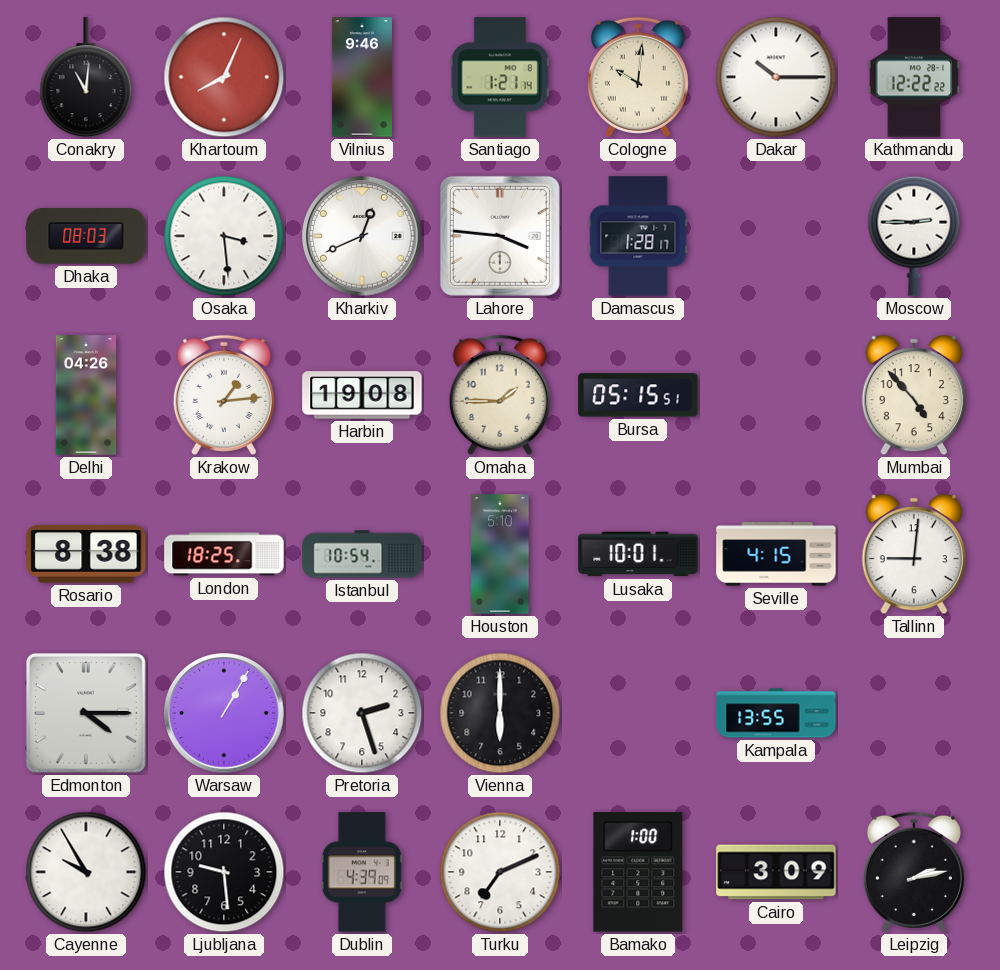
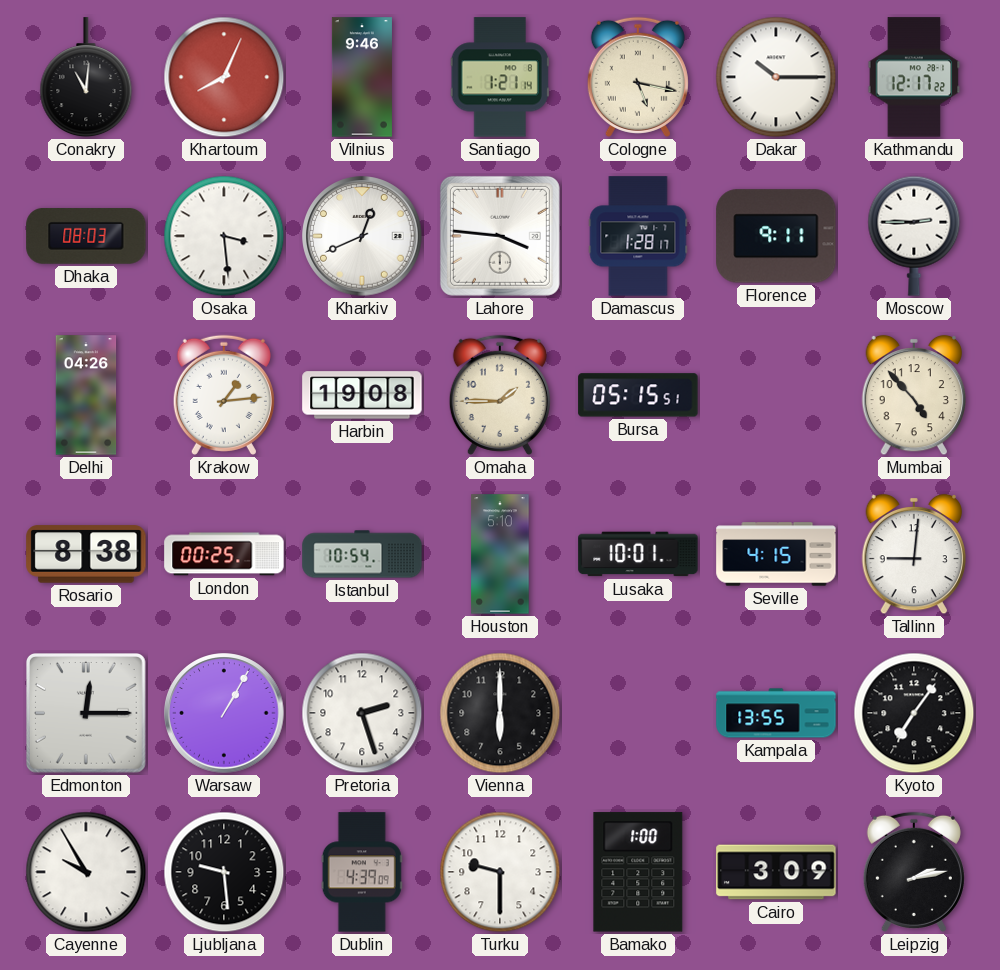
Cologne: 10:01 -> 5:17 (638, 77)
Kathmandu: 12:22 -> 12:17 (914, 77)
Florence: none -> 9:11 (776, 236)
London: 18:25 -> 00:25 (224, 554)
Edmonton: 4:15 -> 12:15 (87, 714)
Kyoto: none -> 7:06 (914, 713)
Turku: 7:11 -> 9:30 (500, 872)
